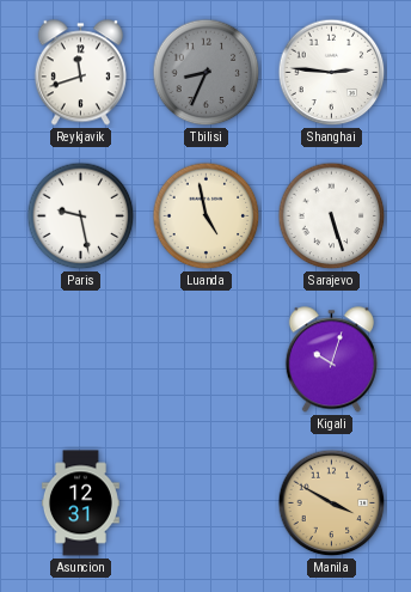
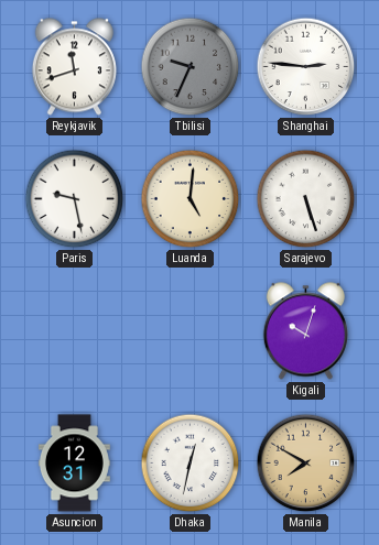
Tbilisi: 8:34 -> 9:34 (191, 67)
Luanda: 4:58 -> 5:01 (191, 199)
Dhaka: none -> 12:32 (191, 464)
Manila: 3:50 -> 7:50 (306, 464)
